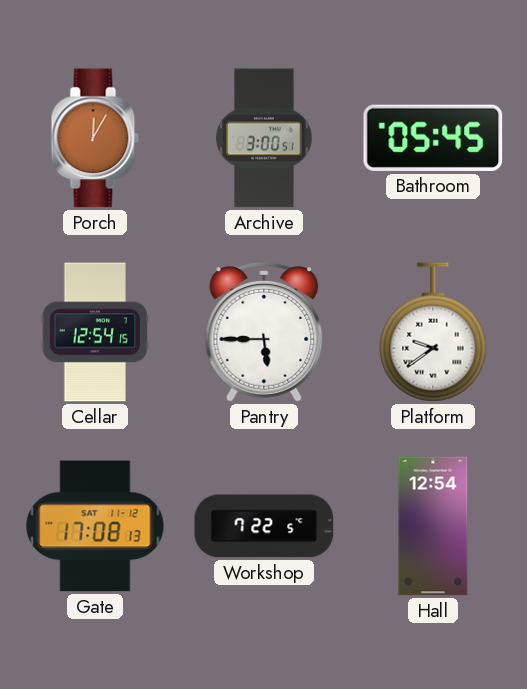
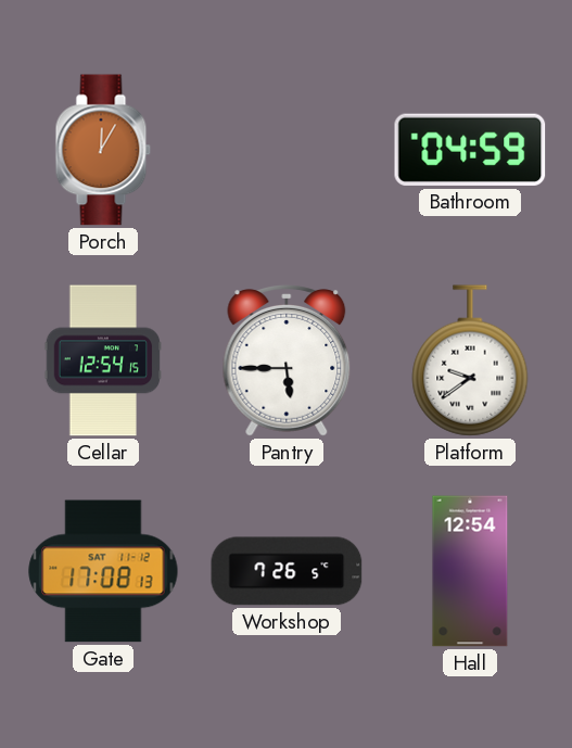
Archive: 3:00 -> none (264, 138)
Bathroom: 05:45 -> 04:59 (470, 150)
Workshop: 7:22 -> 7:26 (287, 571)
